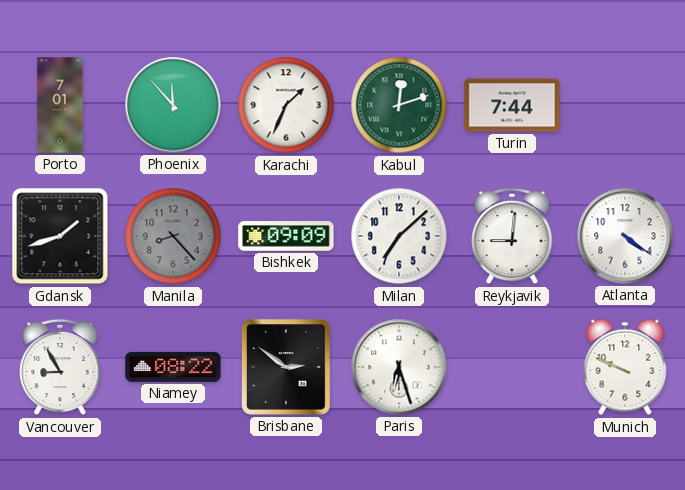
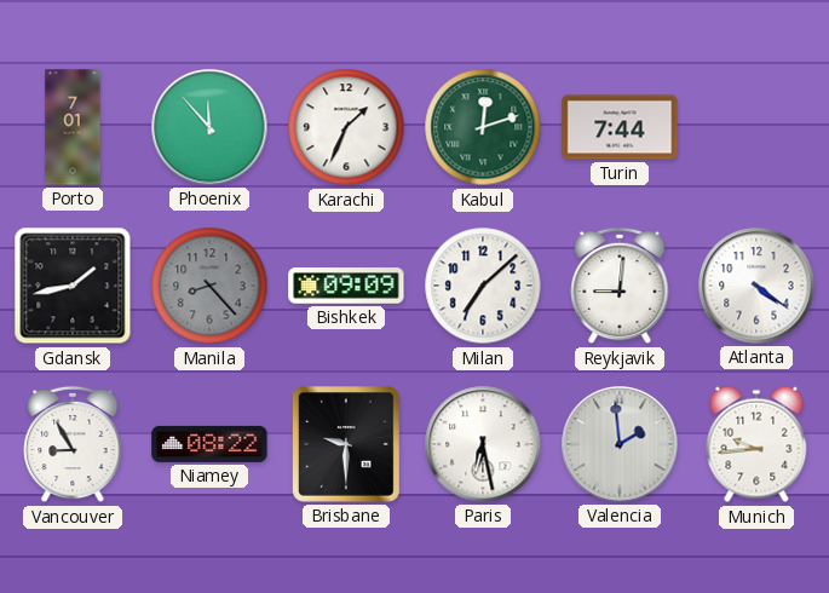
Gdansk: 1:42 -> 1:43 (73, 286)
Brisbane: 2:51 -> 9:30 (347, 445)
Paris: 6:27 -> 6:28 (483, 444)
Valencia: none -> 1:59 (620, 444)
Munich: 9:49 -> 9:44 (756, 444)
